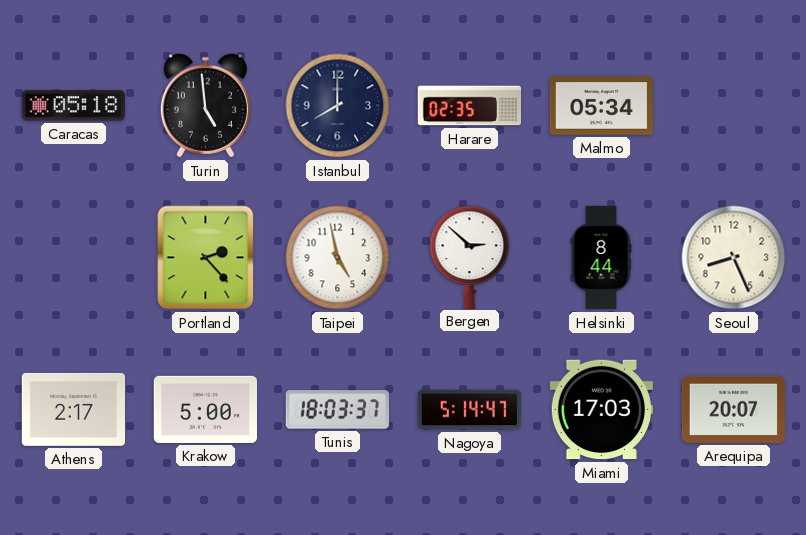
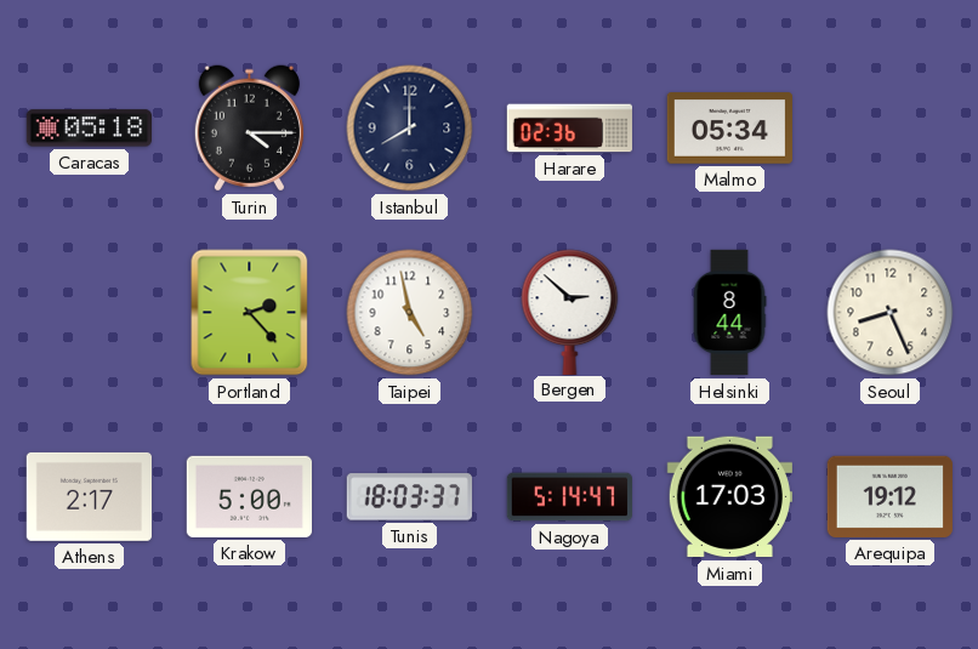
Turin: 4:59 -> 4:15 (249, 129)
Harare: 02:35 -> 02:36 (569, 129)
Arequipa: 20:07 -> 19:12 (889, 496)
